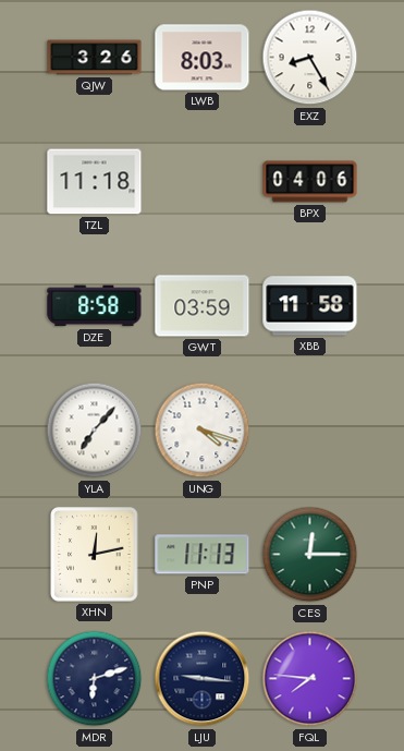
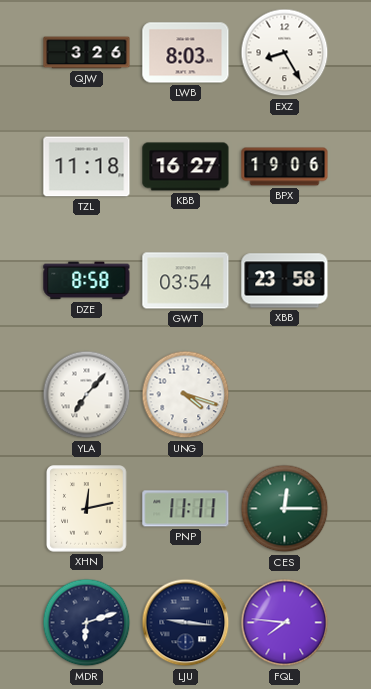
KBB: none -> 16:27 (186, 167)
BPX: 04:06 -> 19:06 (285, 167)
GWT: 03:59 -> 03:54 (186, 281)
XBB: 11:58 -> 23:58 (285, 281)
PNP: 11:13 -> 11:11 (186, 509)
